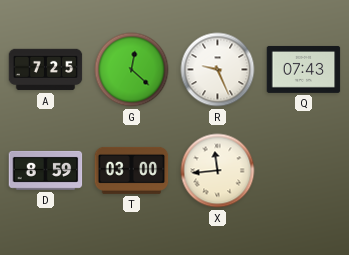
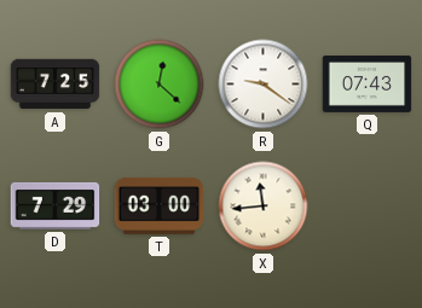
R: 9:26 -> 9:21 (264, 85)
D: 8:59 -> 7:29 (56, 205)
